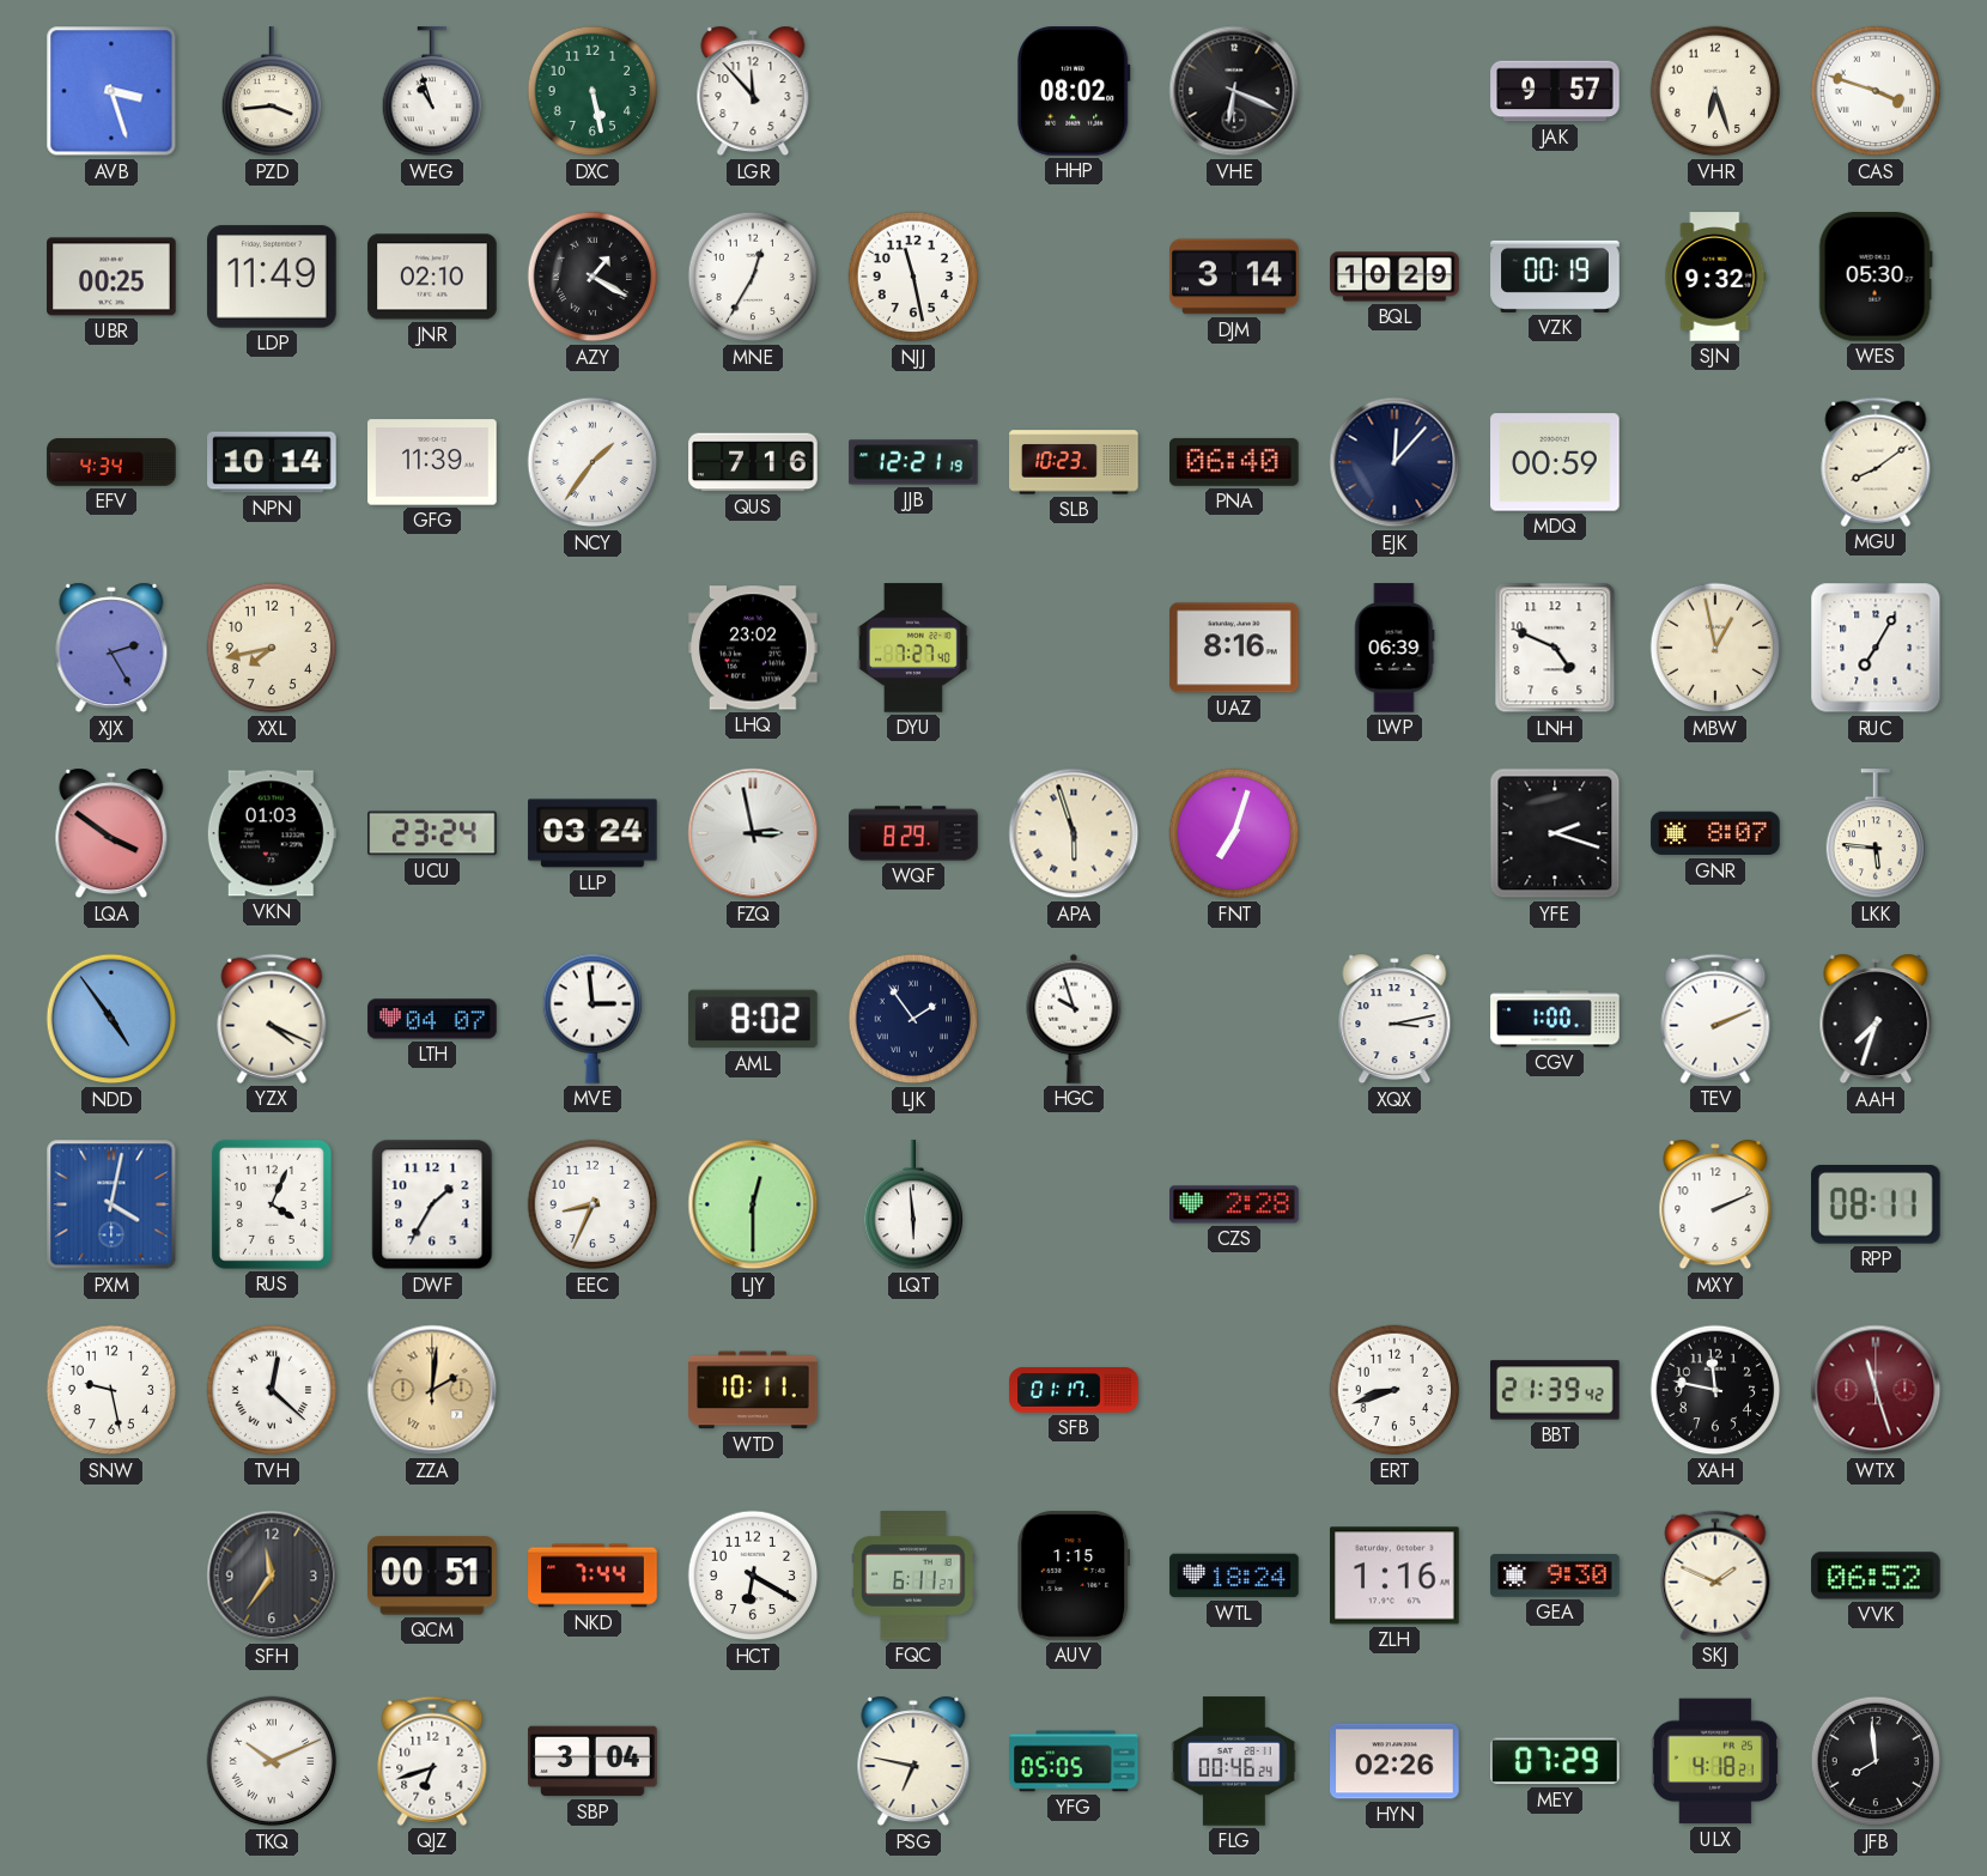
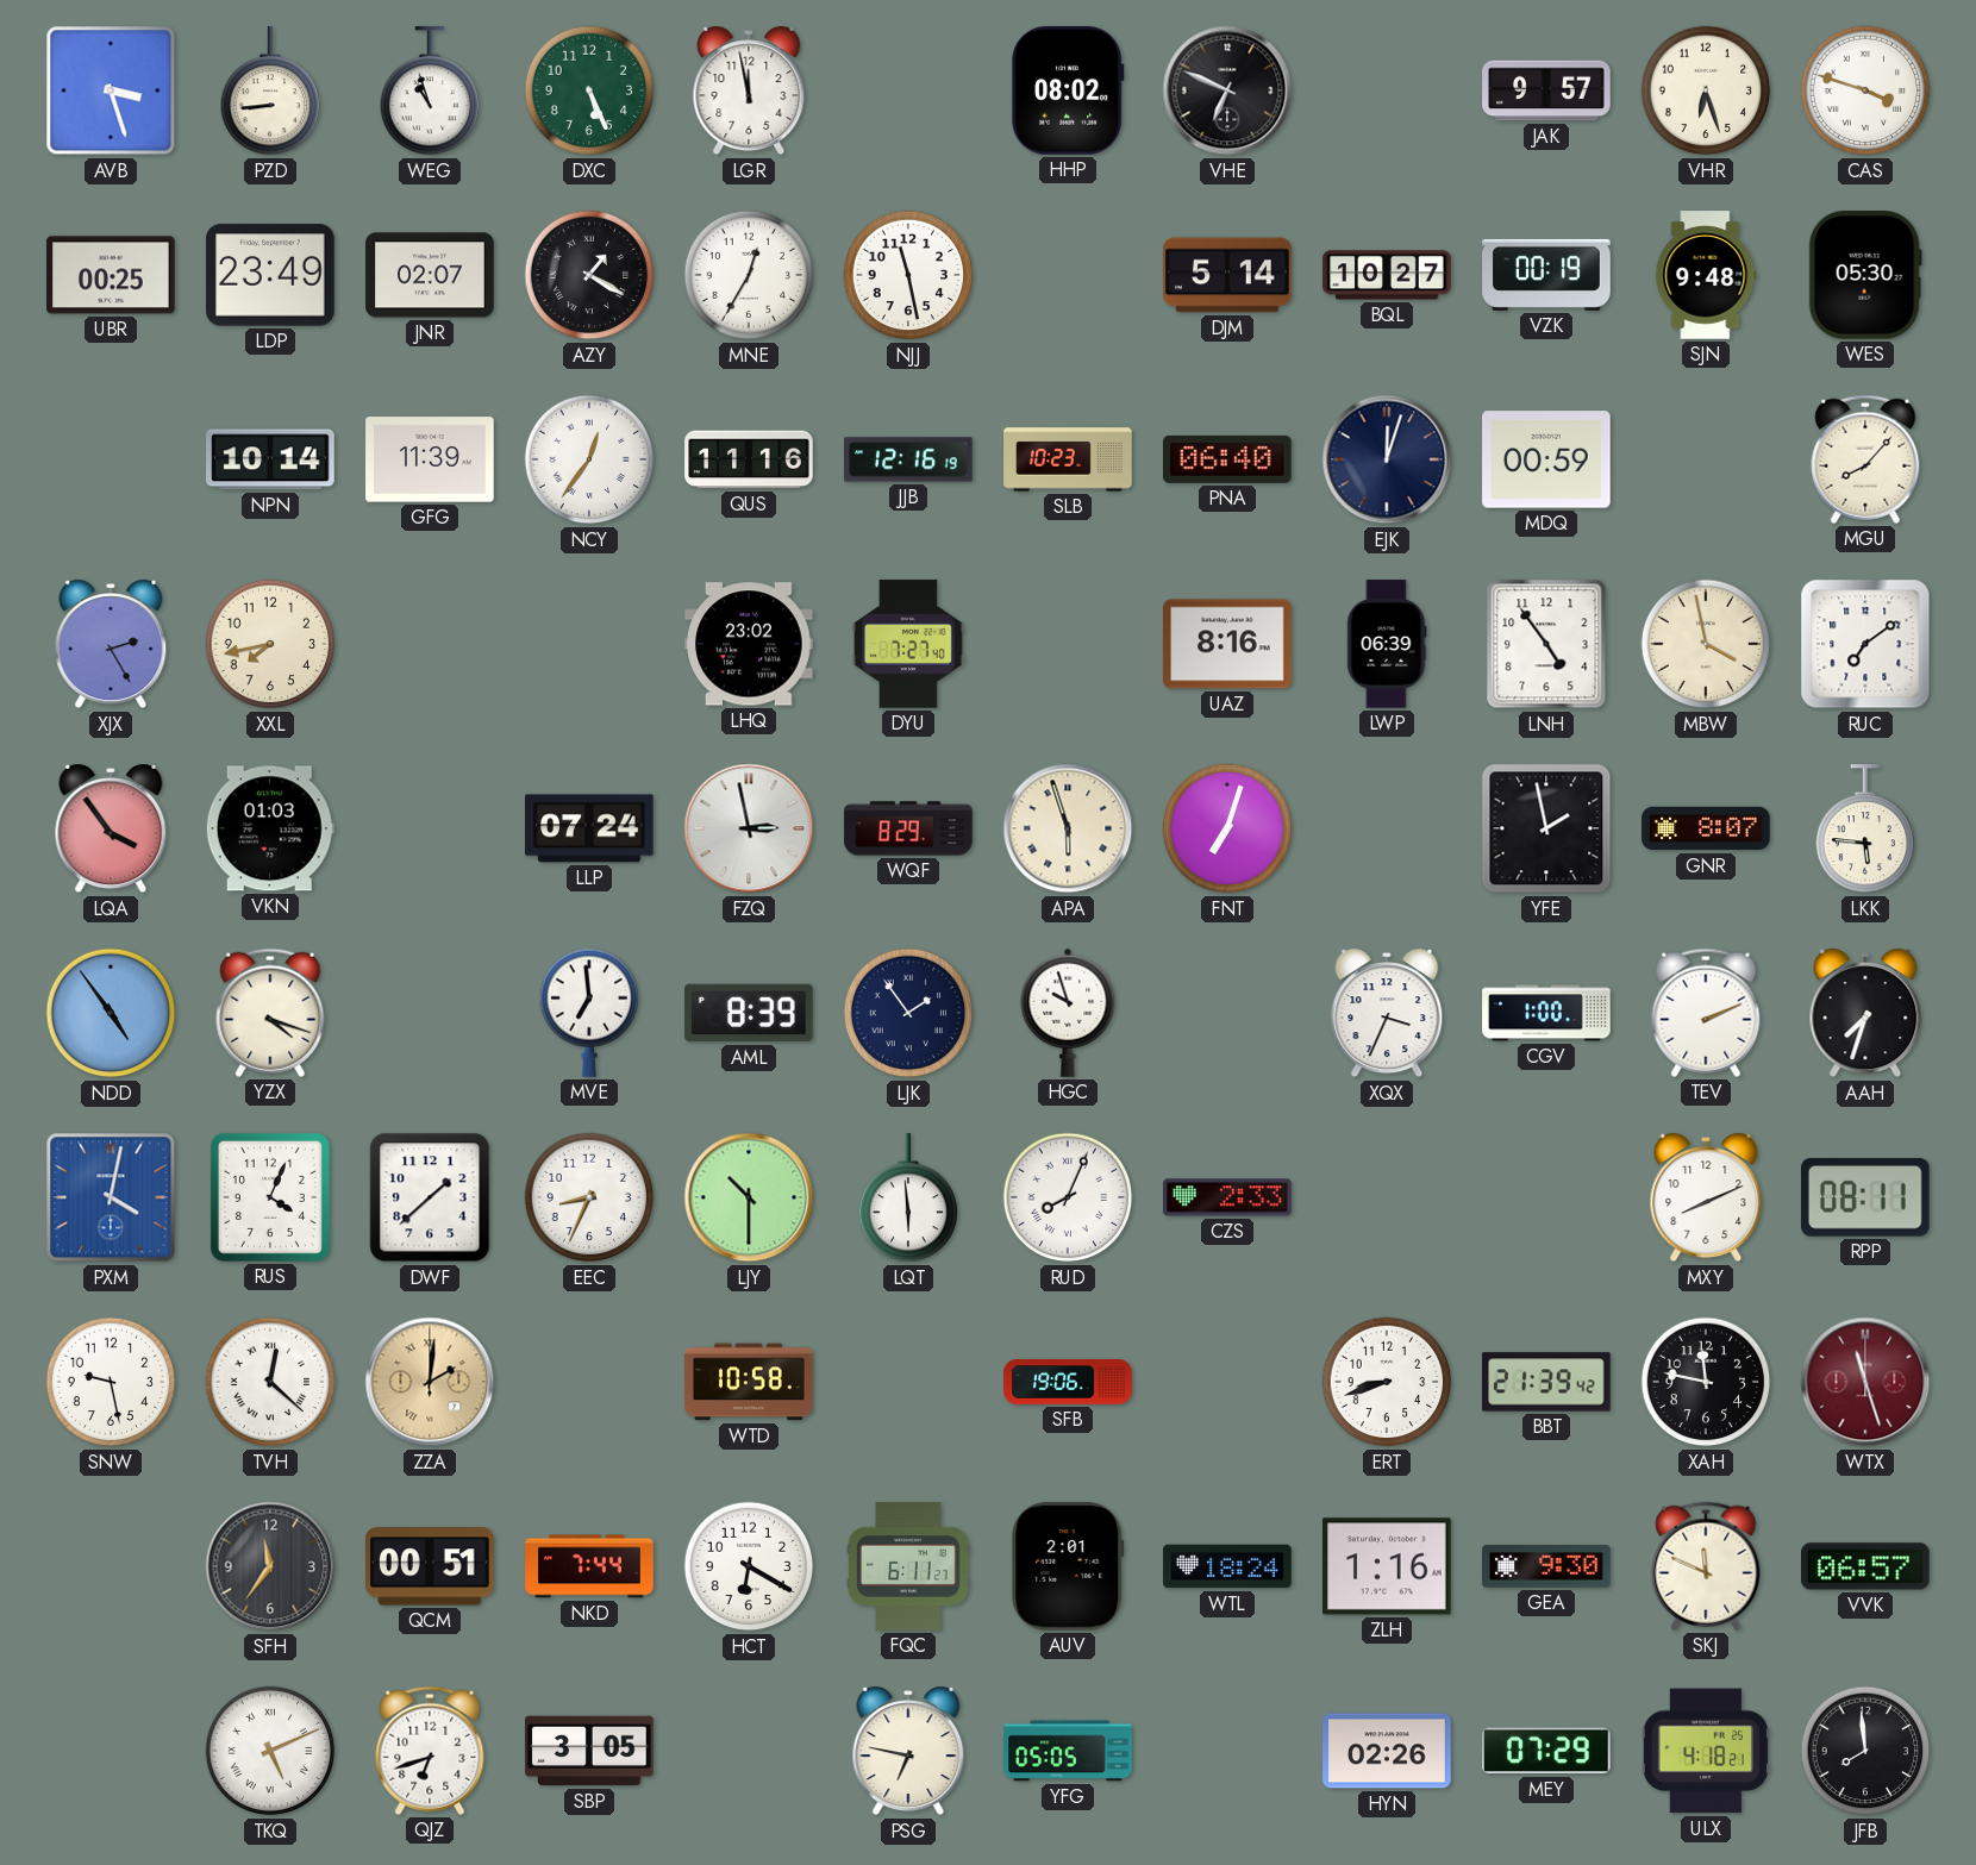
PZD: 3:44 -> 8:44 (270, 92)
DXC: 5:28 -> 5:26 (589, 90)
LGR: 11:53 -> 11:58 (749, 90)
VHE: 6:19 -> 6:49 (1227, 90)
LDP: 11:49 -> 23:49 (270, 275)
JNR: 02:10 -> 02:07 (430, 275)
DJM: 3:14 -> 5:14 (1227, 275)
BQL: 10:29 -> 10:27 (1387, 275)
SJN: 9:32 -> 9:48 (1706, 275)
EFV: 4:34 -> none (111, 462)
NCY: 1:36 -> 12:36 (589, 459)
QUS: 7:16 -> 11:16 (749, 459)
JJB: 12:21 -> 12:16 (908, 459)
EJK: 12:07 -> 12:03 (1387, 459)
MGU: 8:09 -> 8:07 (1865, 459)
LNH: 4:49 -> 4:54 (1546, 644)
MBW: 12:58 -> 3:58 (1706, 644)
RUC: 7:05 -> 7:09 (1865, 644)
LQA: 3:51 -> 3:54 (111, 828)
UCU: 23:24 -> none (432, 833)
LLP: 03:24 -> 07:24 (589, 828)
YFE: 2:18 -> 1:58 (1546, 828)
YZX: 4:19 -> 4:18 (270, 1013)
LTH: 04:07 -> none (432, 1019)
MVE: 2:59 -> 6:59 (589, 1013)
AML: 8:02 -> 8:39 (749, 1013)
XQX: 3:13 -> 3:34 (1387, 1013)
DWF: 1:35 -> 1:38 (430, 1197)
LJY: 12:30 -> 10:30 (749, 1197)
RUD: none -> 8:04 (1068, 1197)
CZS: 2:28 -> 2:33 (1227, 1197)
MXY: 2:11 -> 8:11 (1706, 1197)
WTD: 10:11 -> 10:58 (749, 1382)
SFB: 01:17 -> 19:06 (1068, 1382)
AUV: 1:15 -> 2:01 (1068, 1566)
SKJ: 1:49 -> 11:49 (1706, 1566)
VVK: 06:52 -> 06:57 (1865, 1566)
TKQ: 10:11 -> 5:11 (270, 1751)
SBP: 3:04 -> 3:05 (589, 1751)
FLG: 00:46 -> none (1234, 1761)
